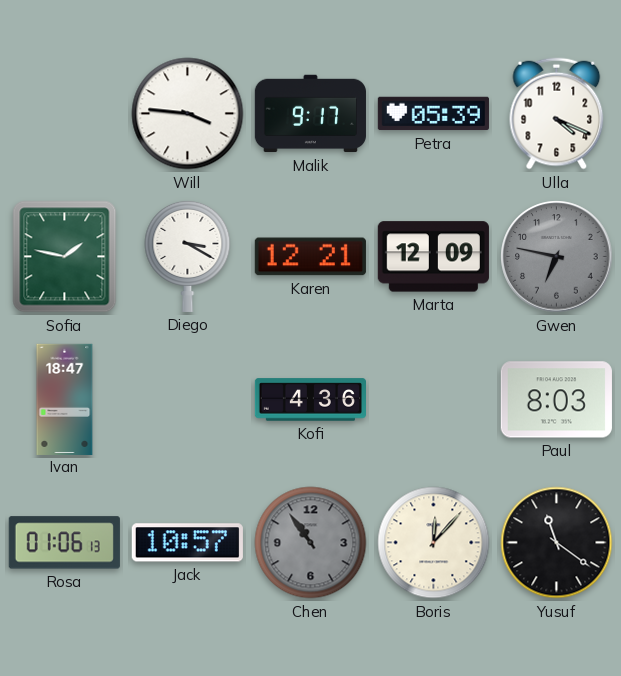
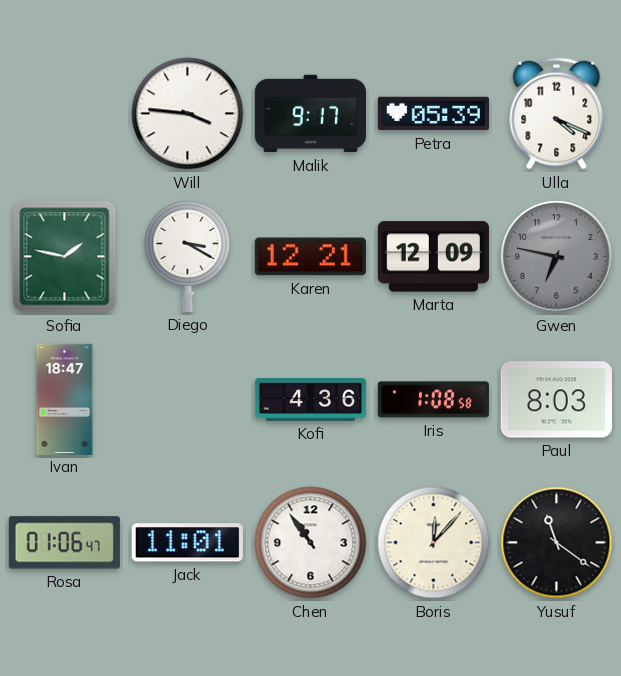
Iris: none -> 1:08 (433, 400)
Rosa: 01:06:13 -> 01:06:47 (64, 543)
Jack: 10:57 -> 11:01 (187, 543)
Chen dial: grey -> white (311, 543)
